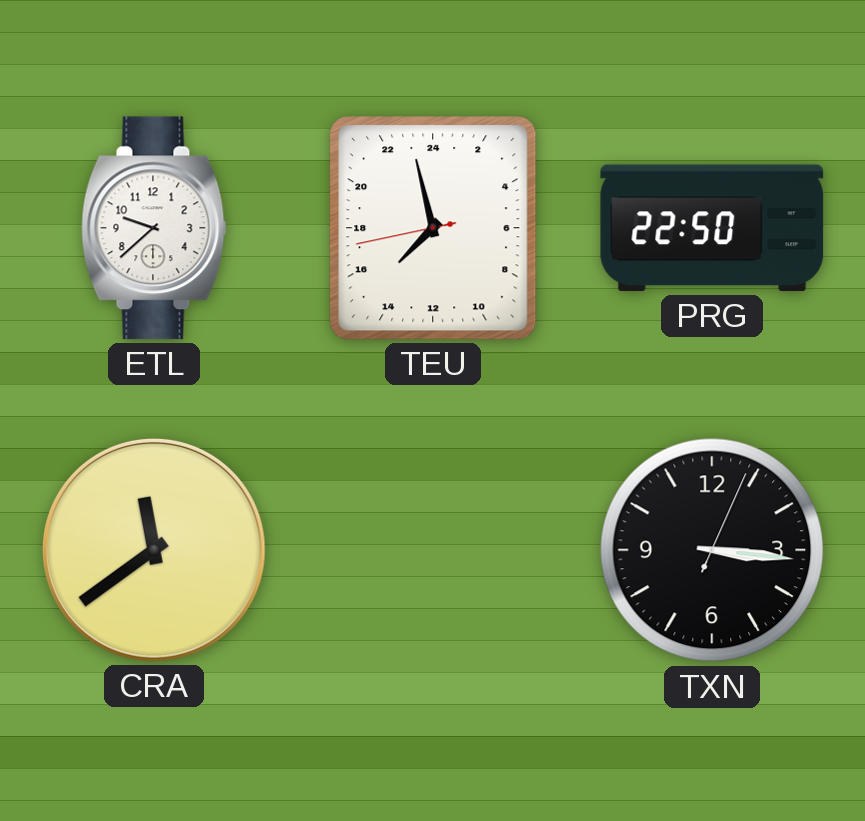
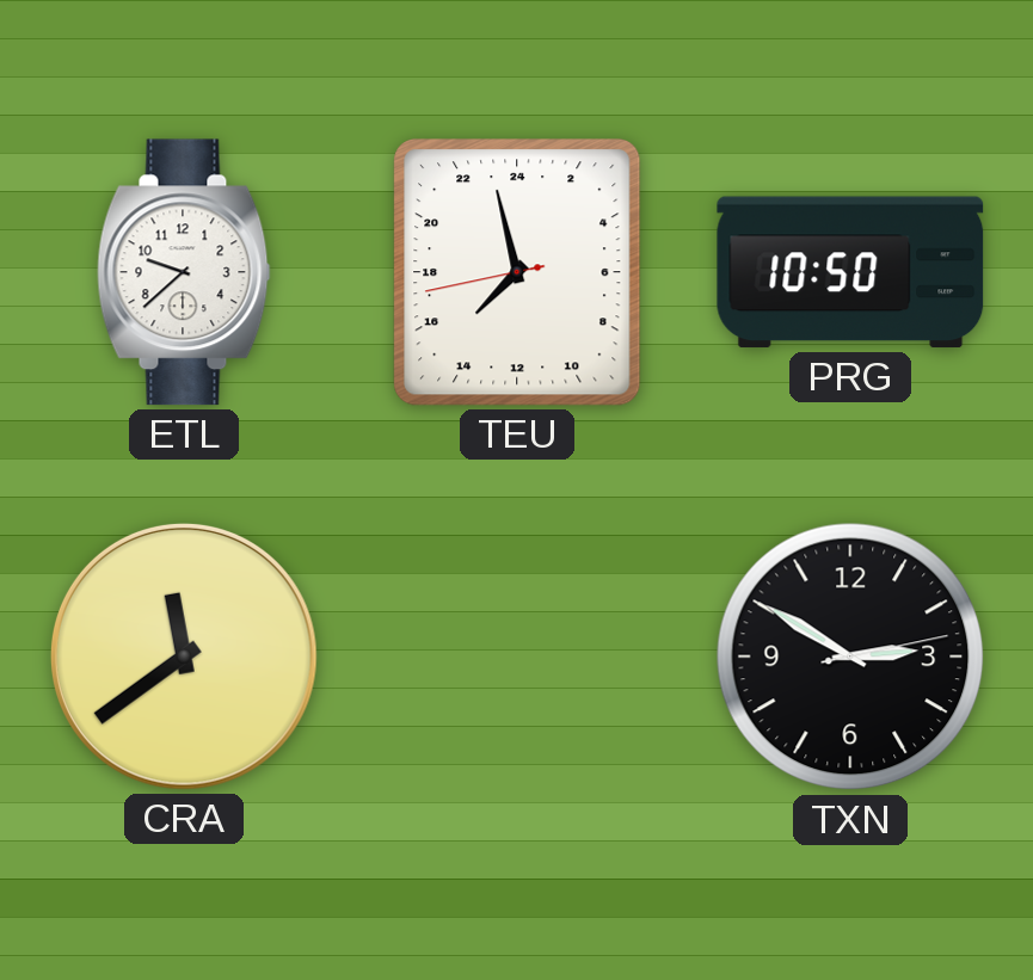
PRG: 22:50 -> 10:50 (850, 272)
TXN: 3:16 -> 2:50 (850, 657)
